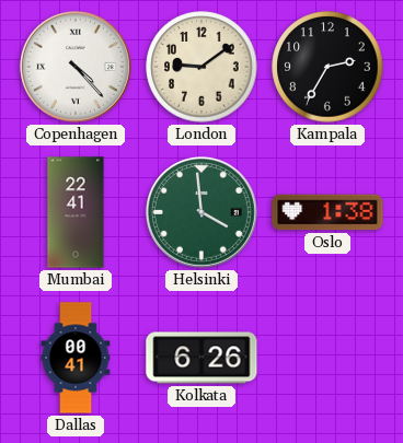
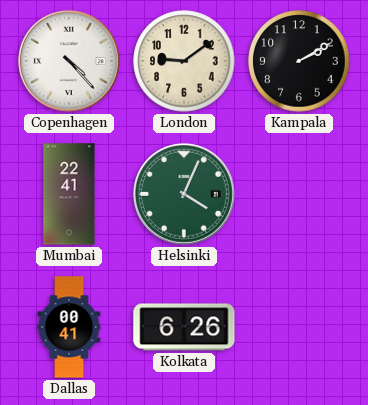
Kampala: 2:35 -> 2:10 (299, 61)
Helsinki: 3:59 -> 4:04 (184, 194)
Oslo: 1:38 -> none (327, 212)
